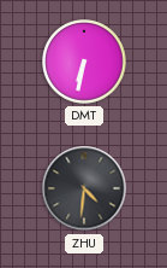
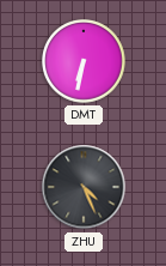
ZHU: 4:31 -> 4:26 (84, 187)
